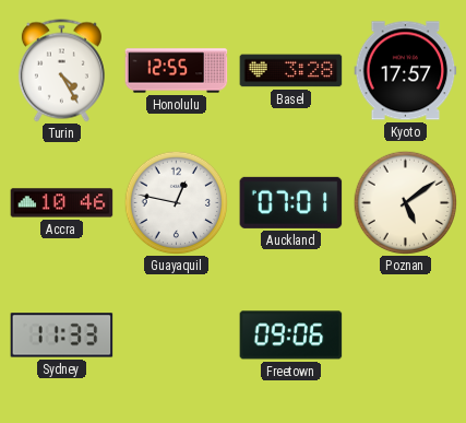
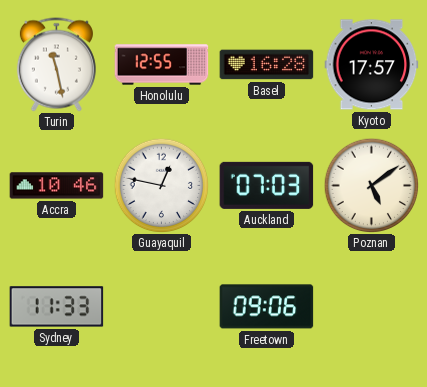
Turin: 4:25 -> 11:28 (56, 65)
Basel: 3:28 -> 16:28 (267, 65)
Auckland: 07:01 -> 07:03 (267, 185)
